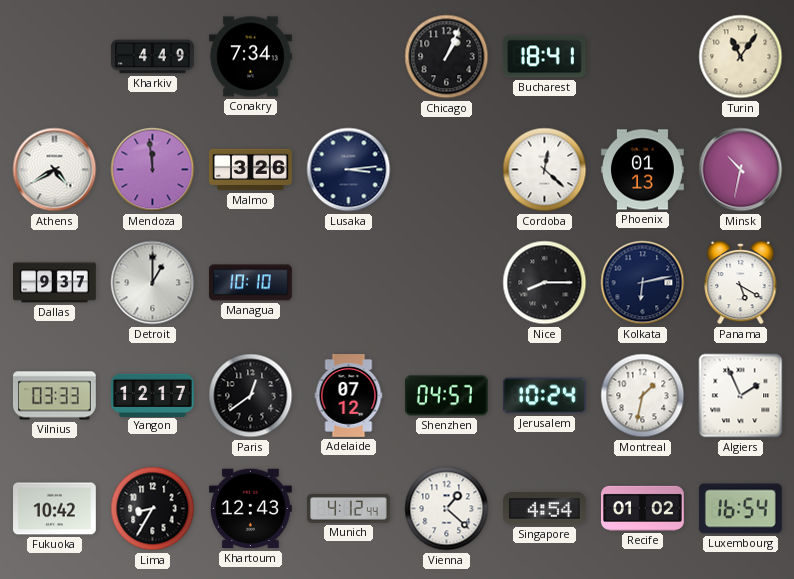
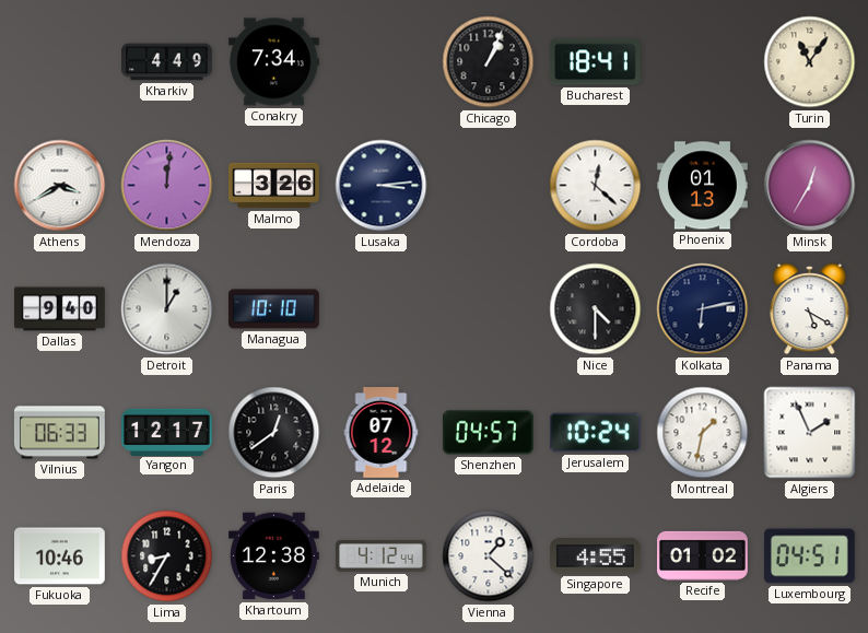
Athens: 4:40 -> 3:40 (60, 186)
Mendoza: 11:59 -> 12:01 (167, 186)
Minsk: 10:32 -> 12:35 (810, 186)
Dallas: 9:37 -> 9:40 (60, 309)
Nice: 8:15 -> 4:30 (596, 309)
Vilnius: 03:33 -> 06:33 (60, 433)
Fukuoka: 10:42 -> 10:46 (60, 556)
Khartoum: 12:43 -> 12:38 (273, 556)
Singapore: 4:54 -> 4:55 (596, 556)
Luxembourg: 16:54 -> 04:51 (809, 556)
